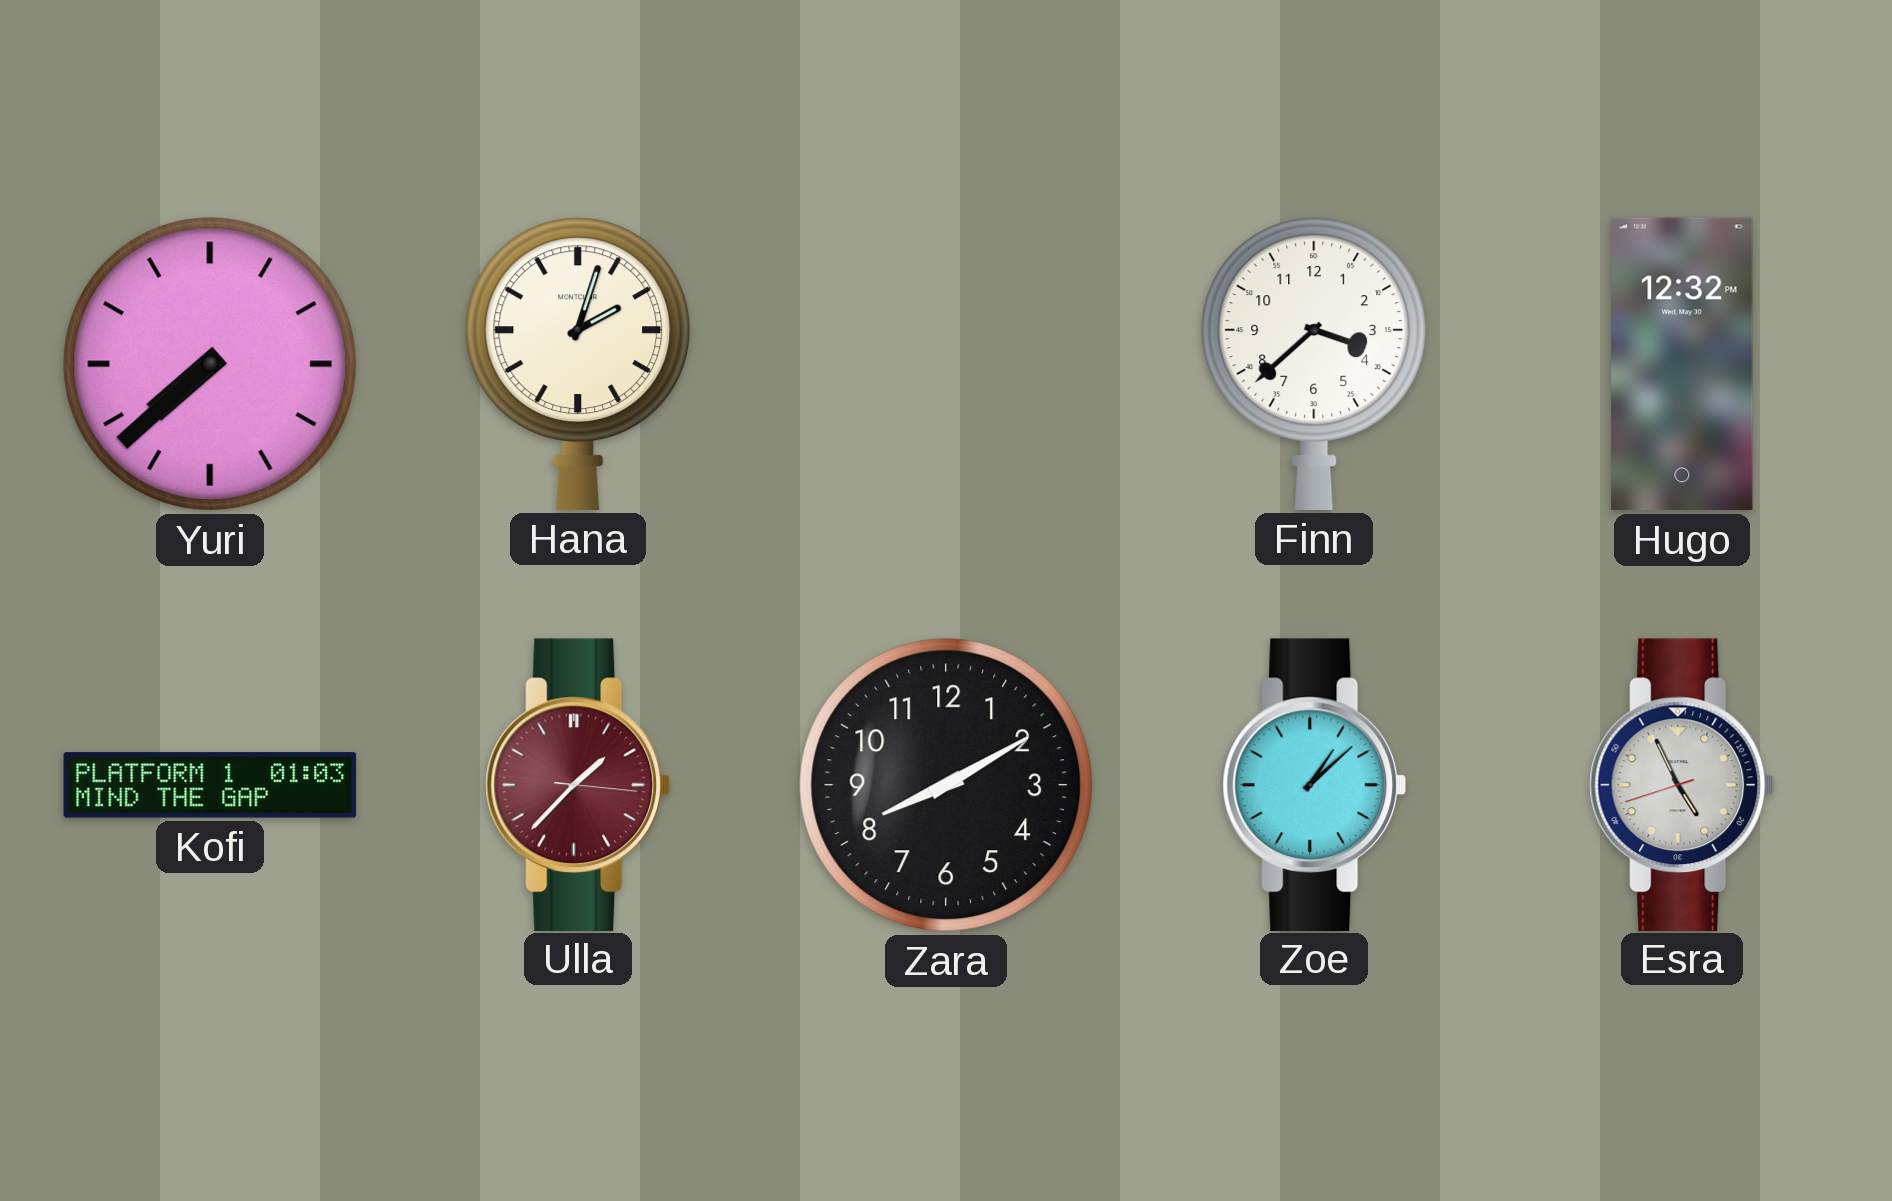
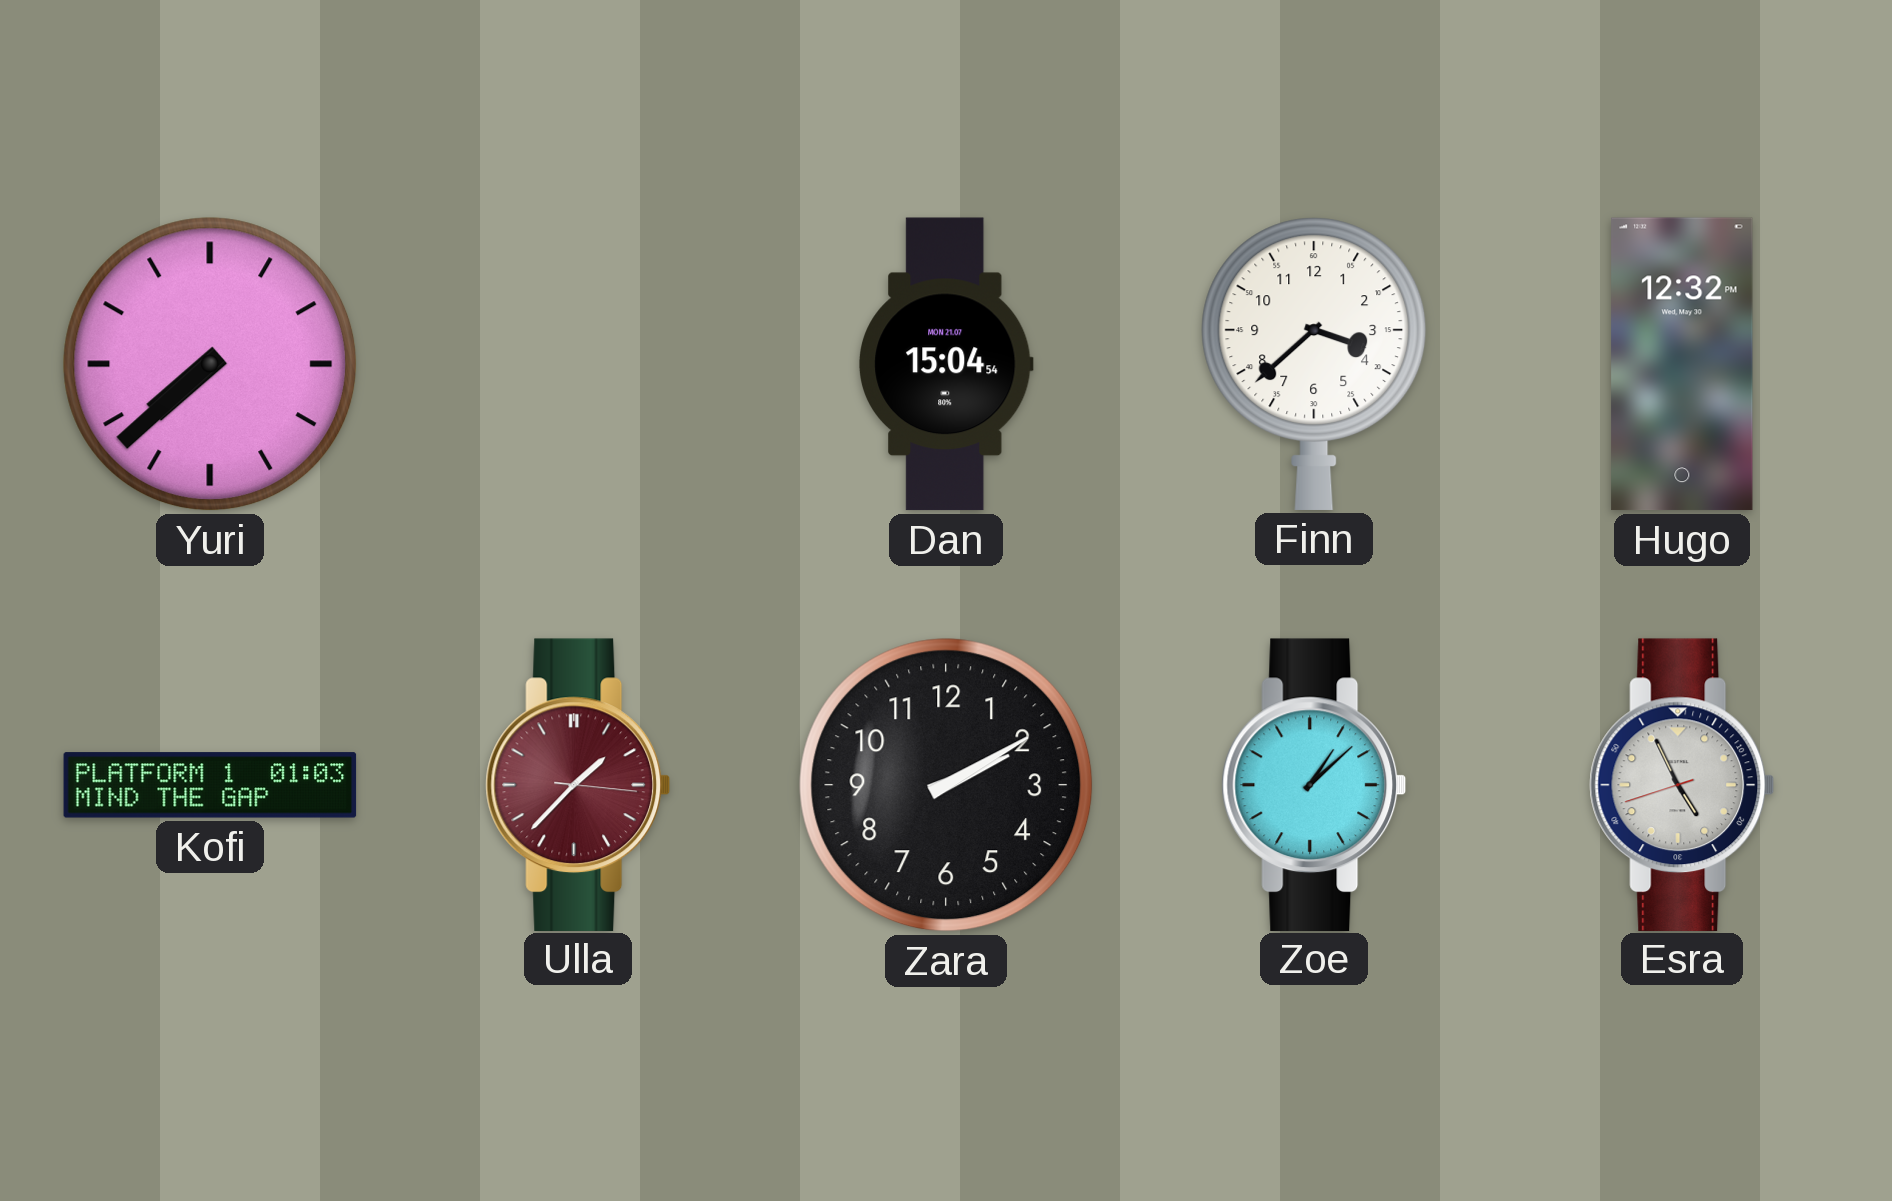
Hana: 2:03 -> none (578, 364)
Dan: none -> 15:04 (947, 364)
Zara: 8:10 -> 2:10 (946, 785)
